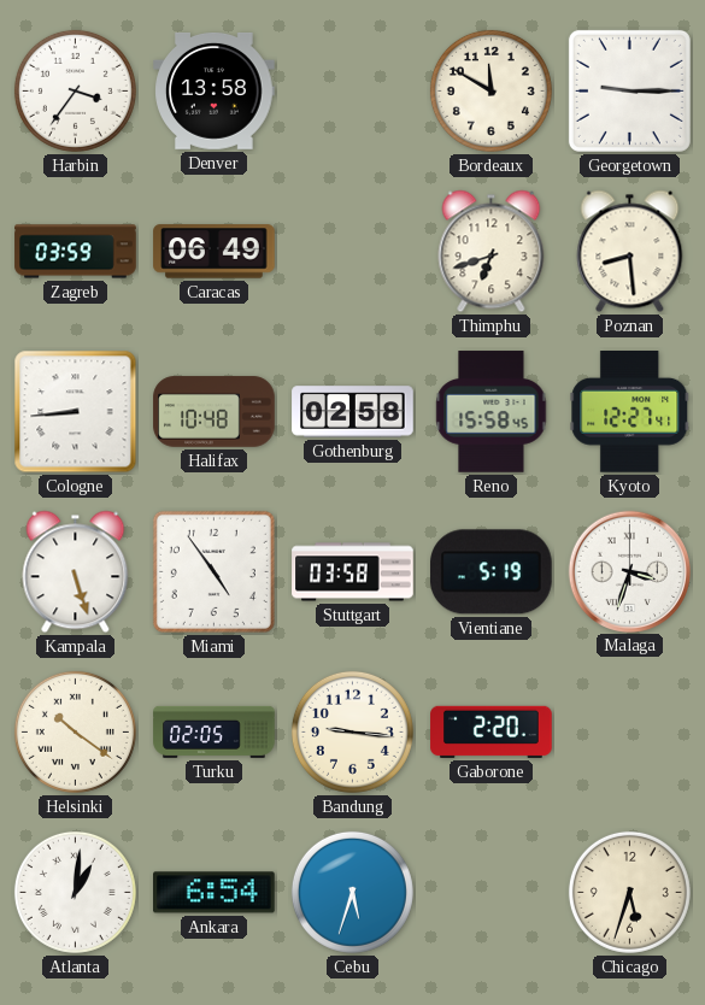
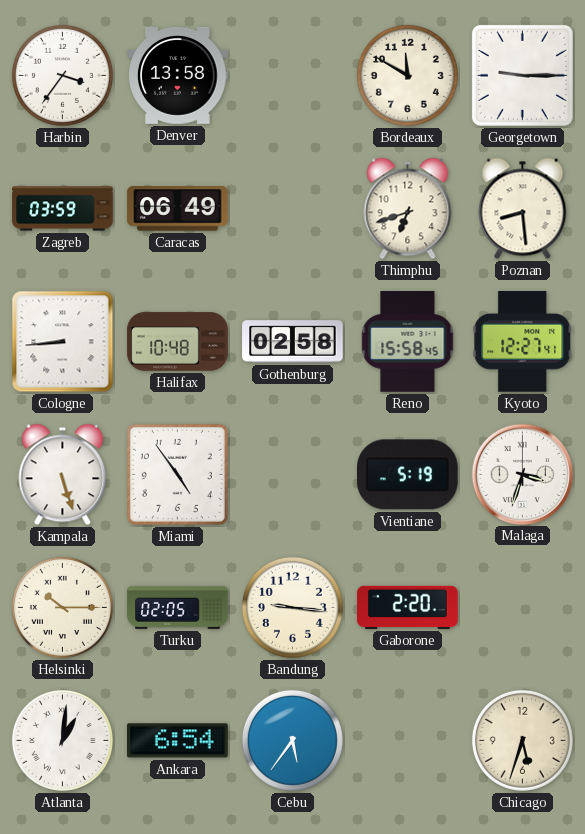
Stuttgart: 03:58 -> none (353, 572)
Helsinki: 10:21 -> 10:15 (62, 607)
Cebu: 5:33 -> 5:36 (292, 740)
